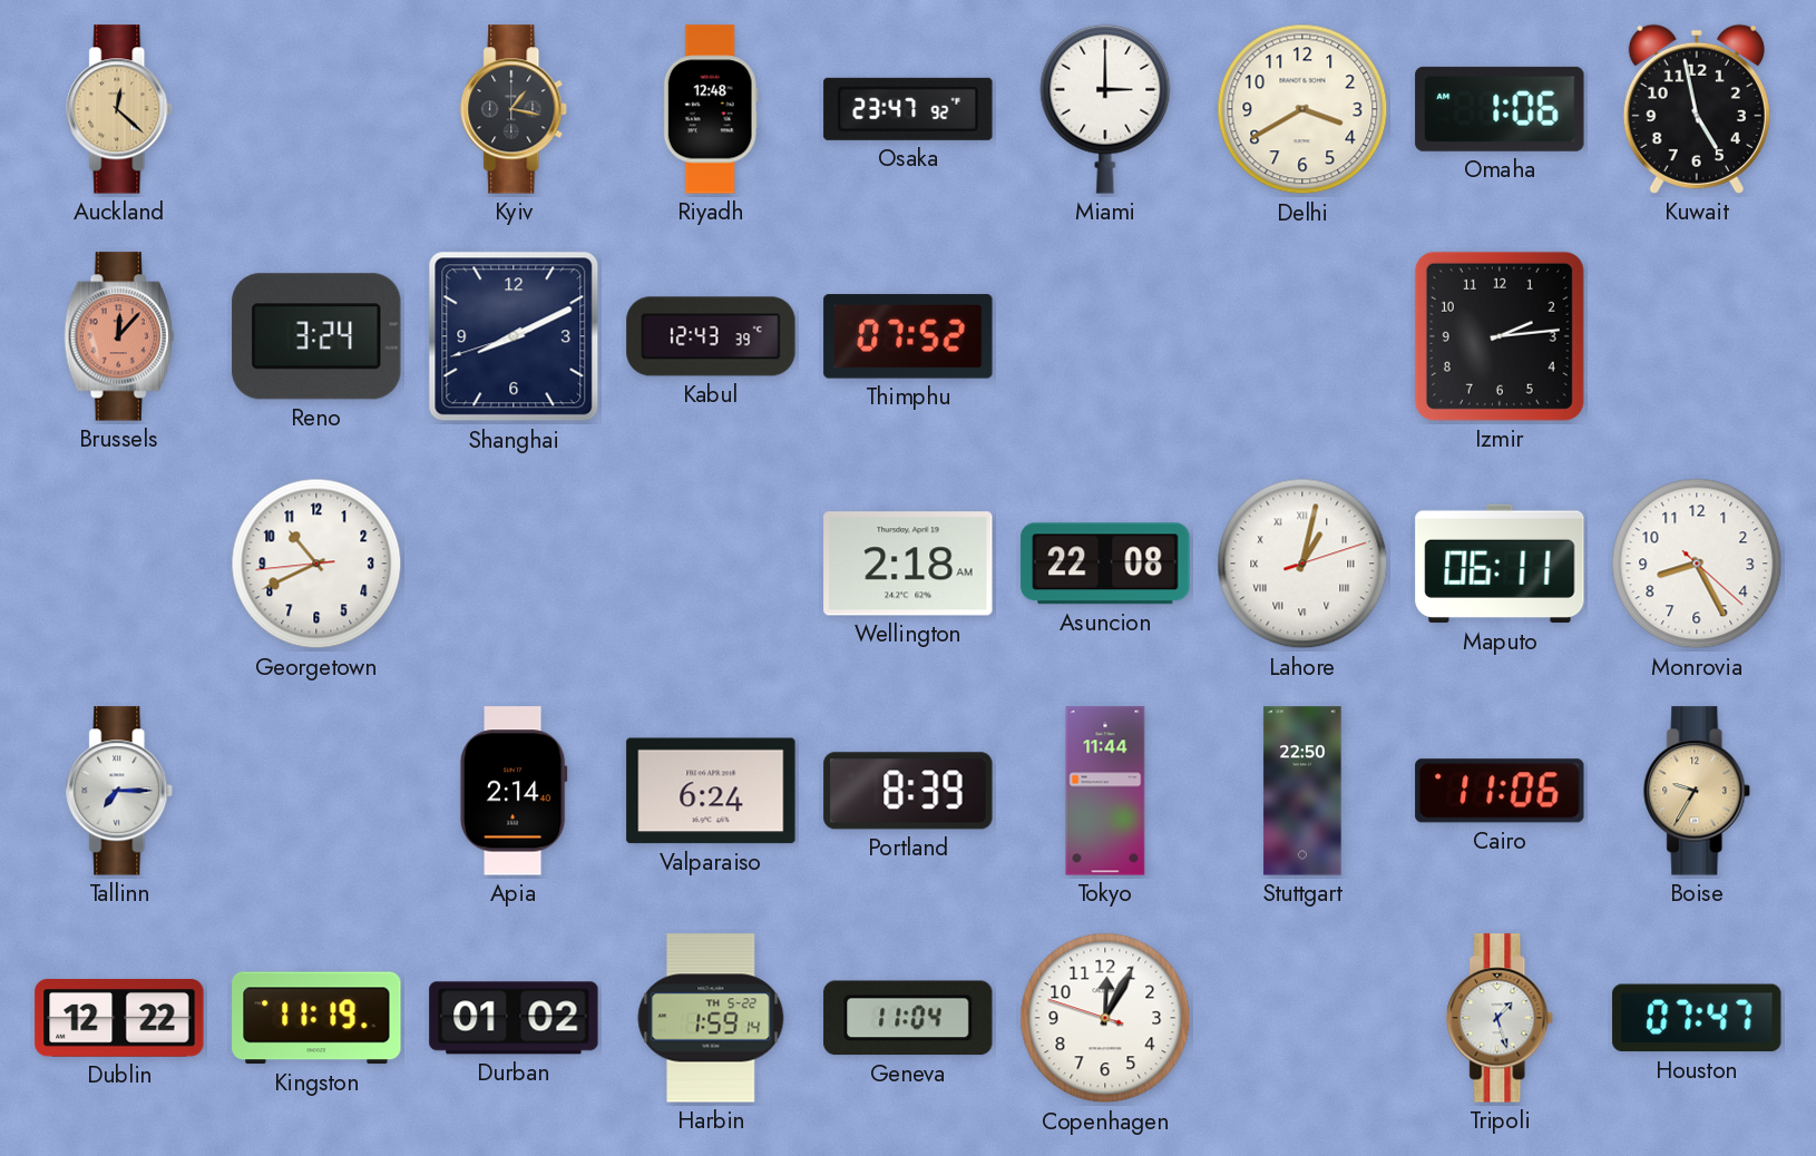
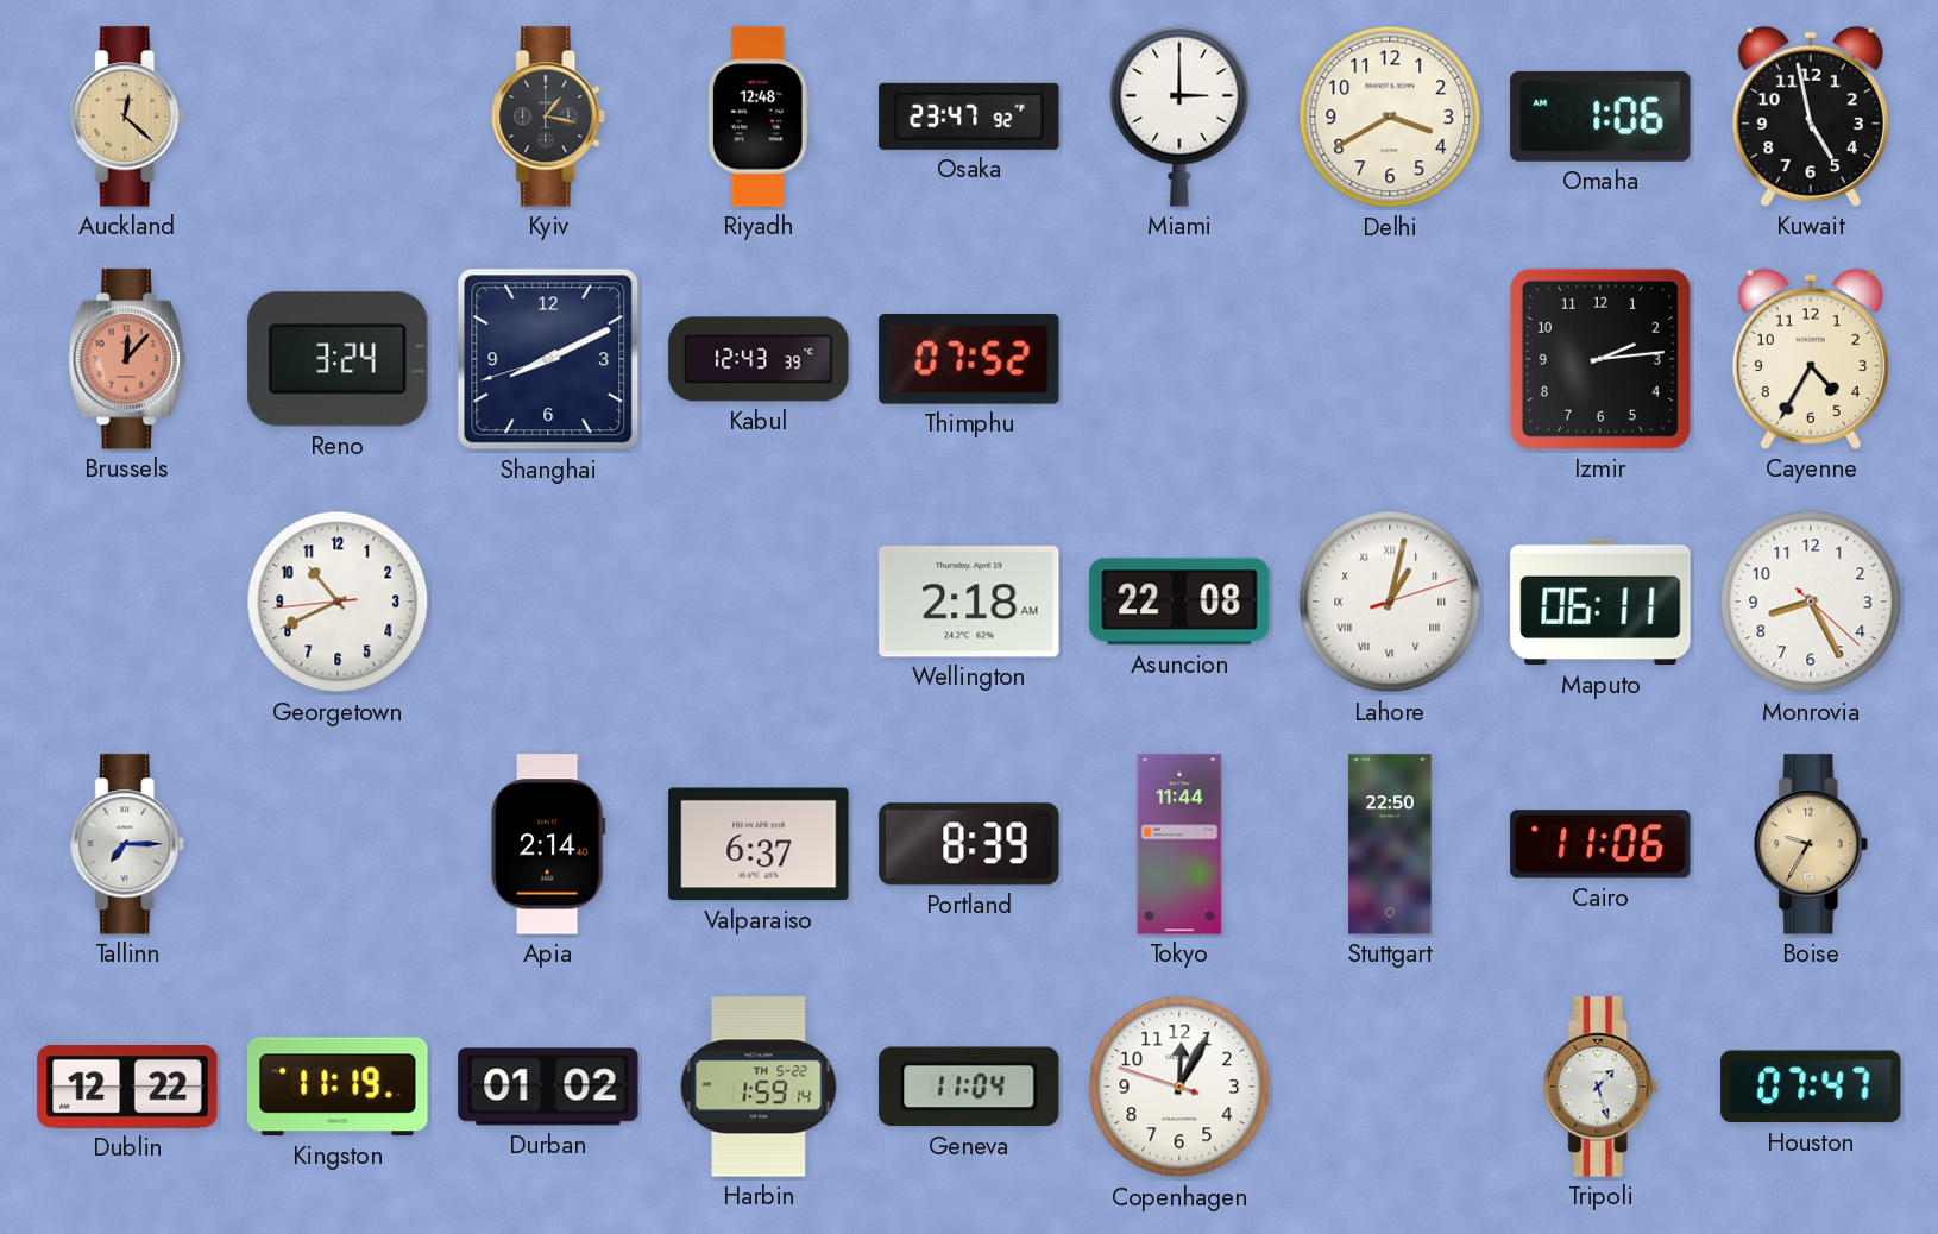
Cayenne: none -> 4:35 (1811, 359)
Valparaiso: 6:24 -> 6:37 (759, 844)
